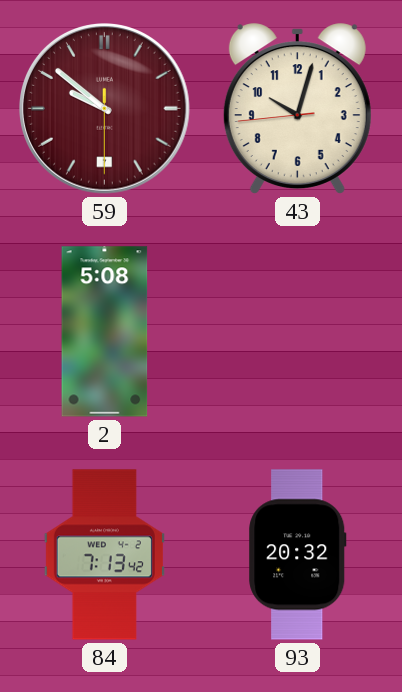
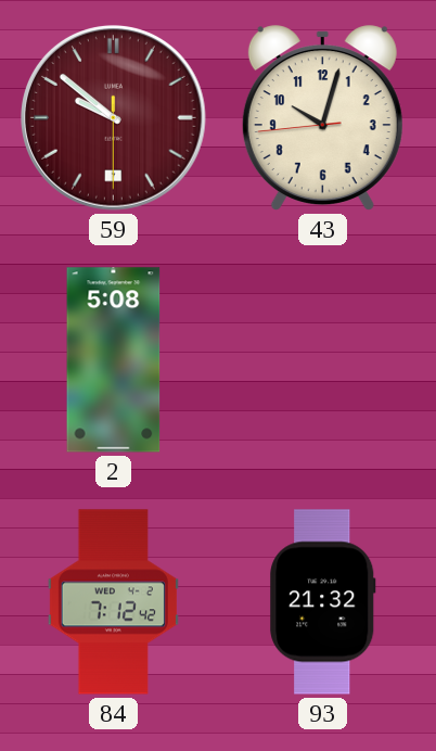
84: 7:13 -> 7:12 (113, 602)
93: 20:32 -> 21:32 (323, 602)
